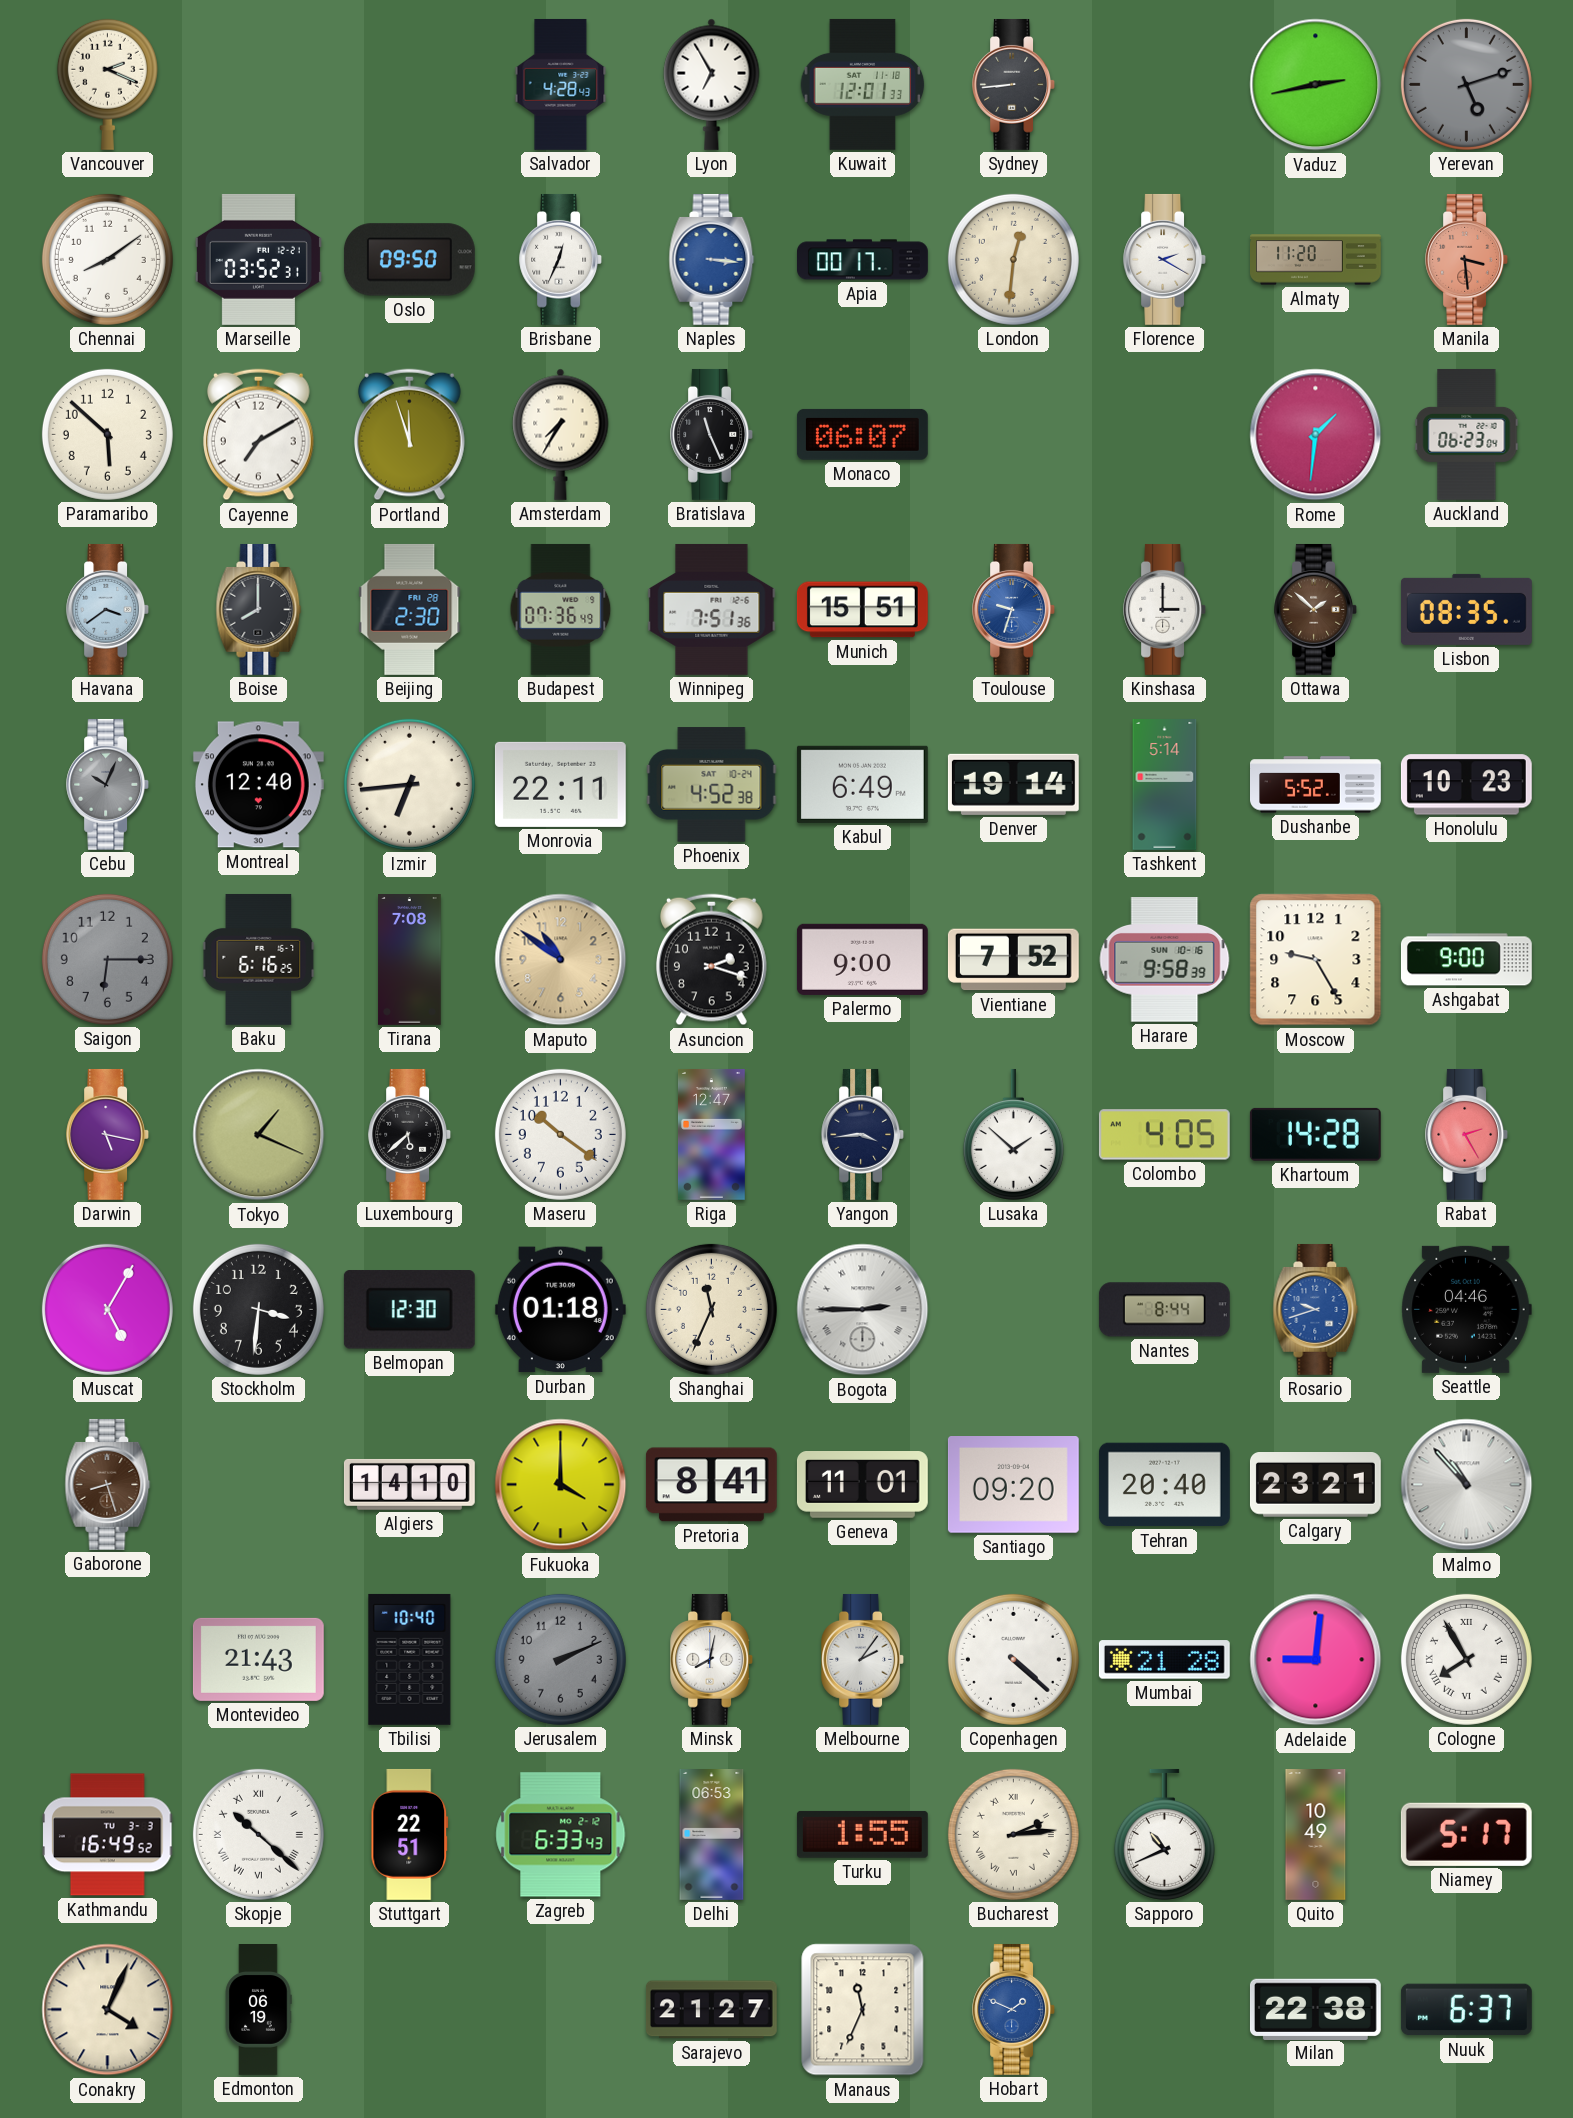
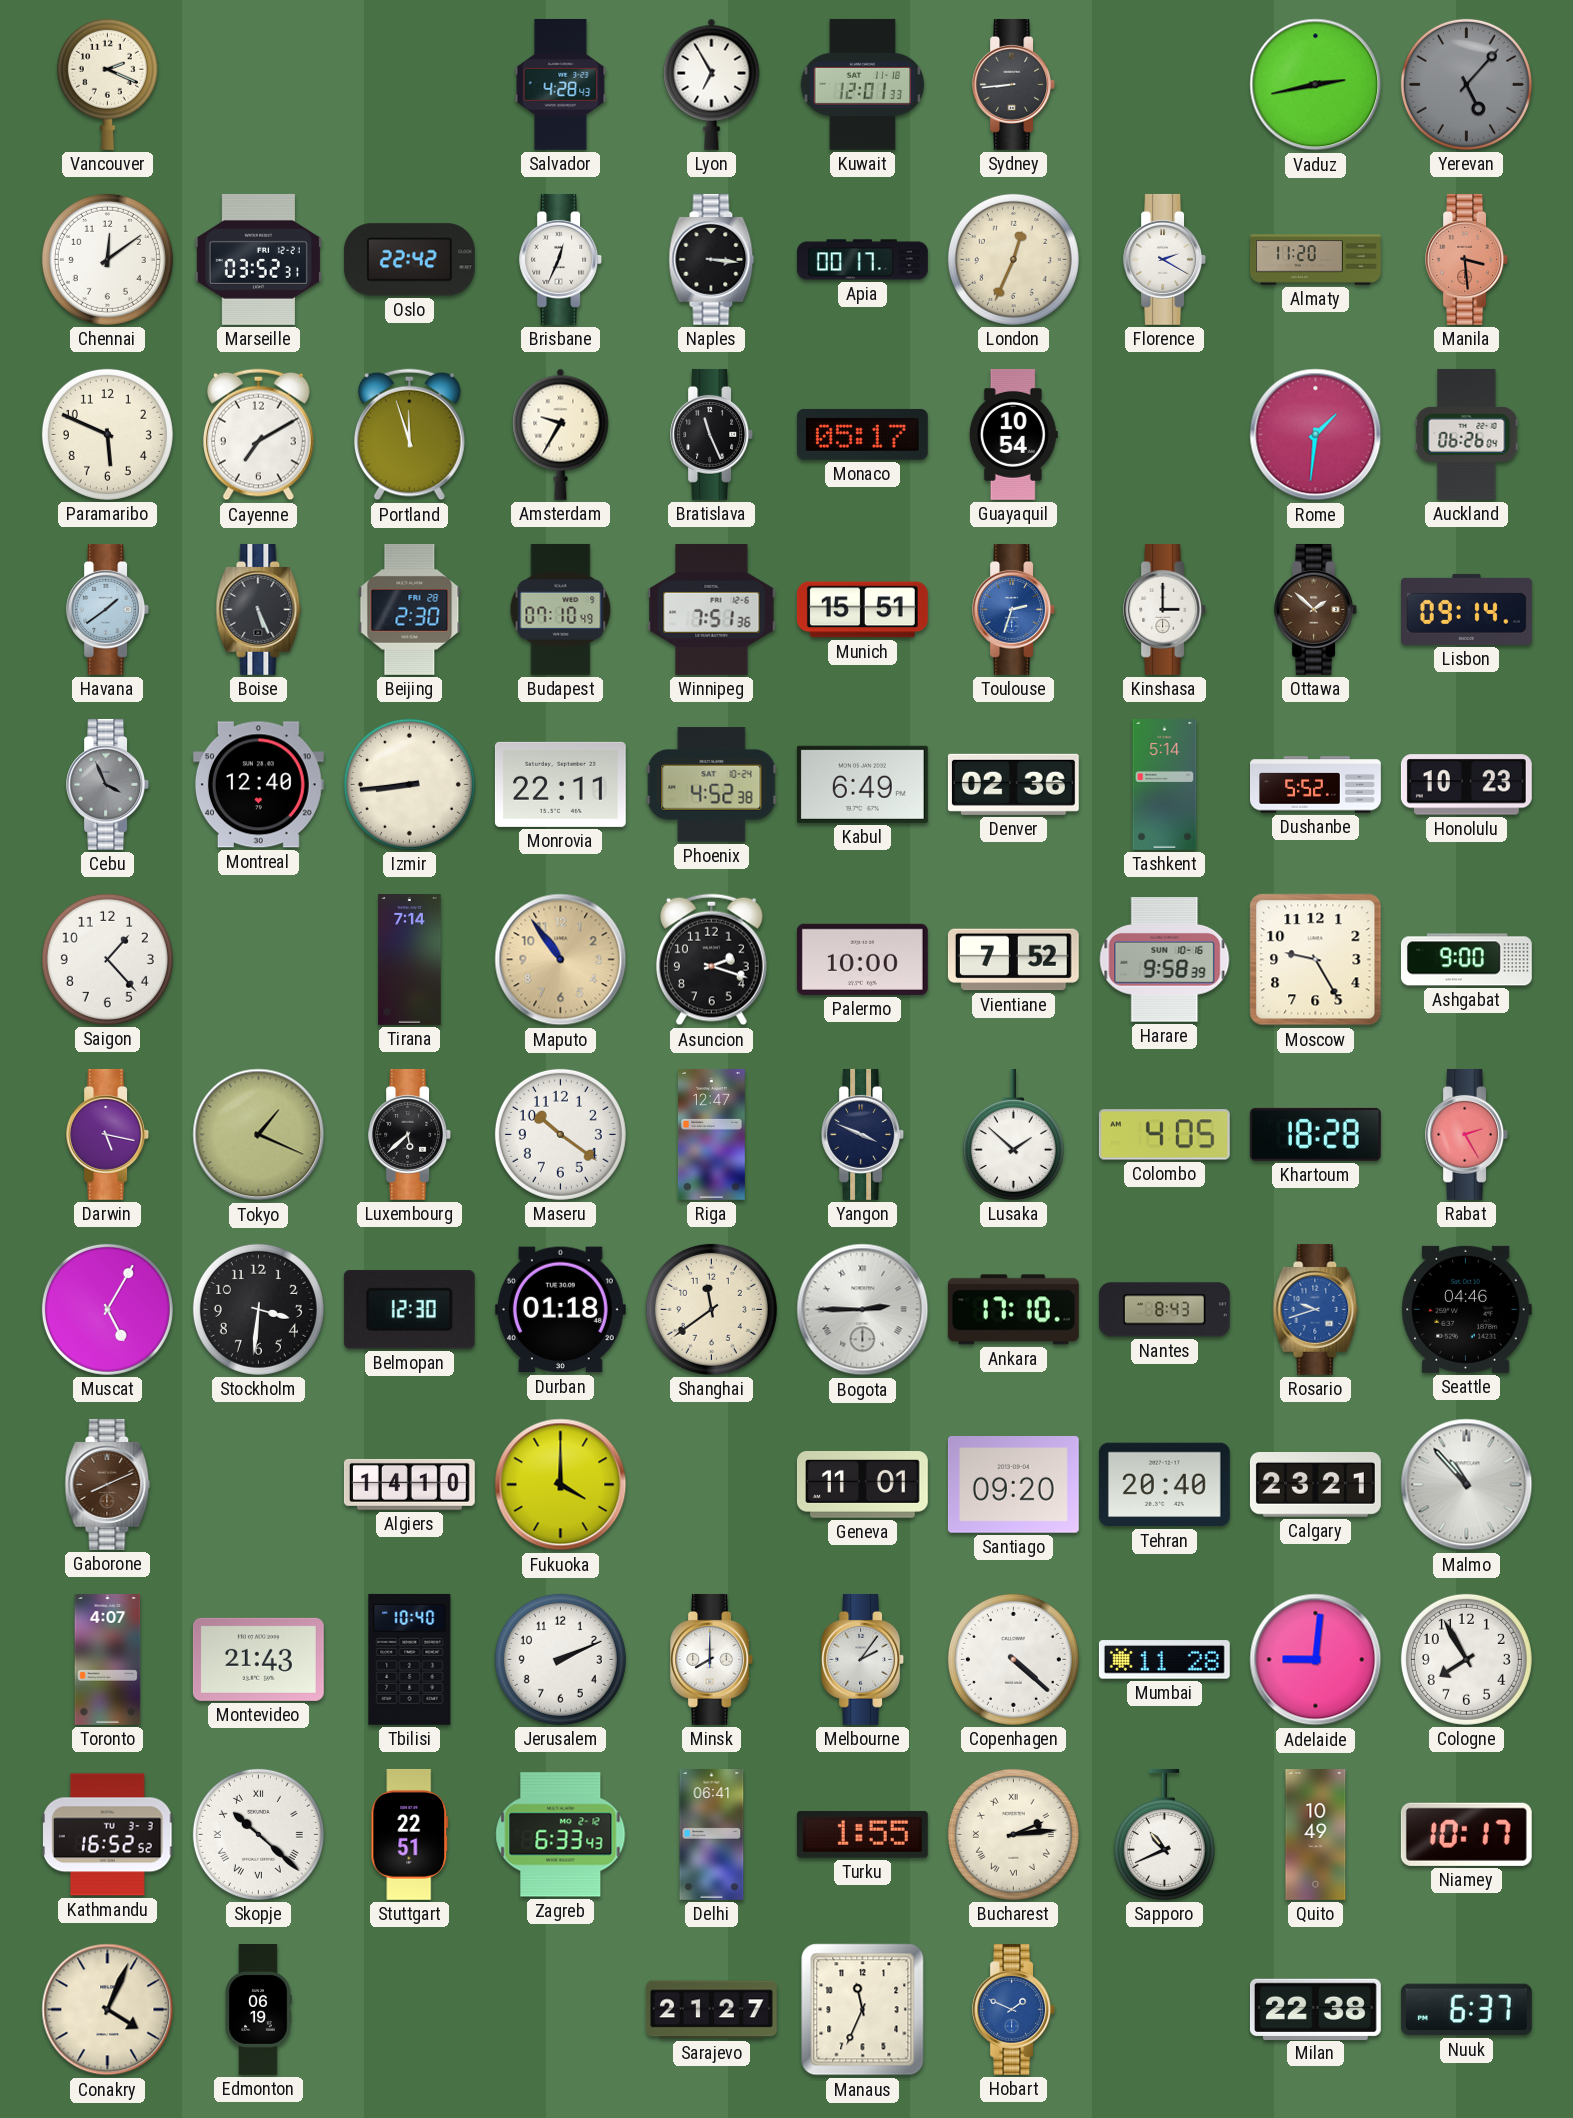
Yerevan: 5:12 -> 5:07 (1466, 84)
Chennai: 8:09 -> 12:09 (107, 259)
Oslo: 09:50 -> 22:42 (409, 260)
Naples dial: blue -> black (712, 259)
London: 12:31 -> 12:34 (1013, 259)
Paramaribo: 5:52 -> 5:49 (107, 434)
Amsterdam: 7:35 -> 9:35 (561, 434)
Monaco: 06:07 -> 05:17 (862, 434)
Guayaquil: none -> 10:54 (1013, 434)
Auckland: 06:23 -> 06:26 (1467, 434)
Havana: 3:39 -> 1:39 (108, 609)
Boise: 8:00 -> 5:26 (259, 609)
Budapest: 07:36 -> 07:10 (561, 609)
Toulouse: 9:33 -> 2:33 (1014, 609)
Lisbon: 08:35 -> 09:14 (1466, 609)
Cebu: 10:04 -> 3:56 (108, 784)
Izmir: 6:44 -> 8:44 (409, 784)
Denver: 19:14 -> 02:36 (1013, 784)
Saigon: 6:15 -> 1:23 (107, 959)
Saigon dial: grey -> white (107, 959)
Baku: 6:16 -> none (259, 959)
Tirana: 7:08 -> 7:14 (410, 960)
Maputo: 10:51 -> 10:54 (561, 960)
Palermo: 9:00 -> 10:00 (862, 959)
Yangon: 3:44 -> 3:49 (863, 1134)
Khartoum: 14:28 -> 18:28 (1315, 1134)
Shanghai: 11:34 -> 11:39 (711, 1309)
Ankara: none -> 17:10 (1013, 1310)
Nantes: 8:44 -> 8:43 (1164, 1310)
Gaborone: 8:27 -> 8:11 (108, 1484)
Pretoria: 8:41 -> none (711, 1485)
Toronto: none -> 4:07 (108, 1660)
Jerusalem dial: grey -> white (560, 1659)
Minsk: 8:02 -> 8:00 (712, 1659)
Mumbai: 21:28 -> 11:28 (1164, 1660)
Cologne numerals: Roman -> Arabic (1466, 1659)
Kathmandu: 16:49 -> 16:52 (108, 1835)
Delhi: 06:53 -> 06:41 (712, 1835)
Niamey: 5:17 -> 10:17 (1466, 1834)
